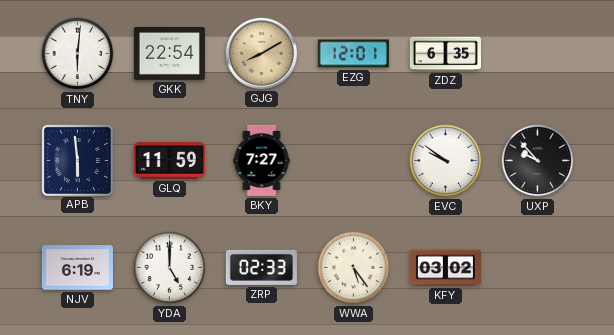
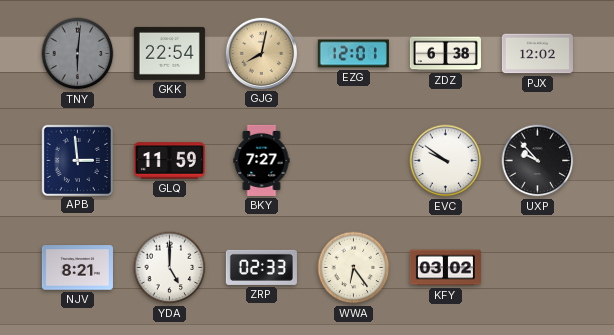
TNY dial: white -> grey (78, 54)
GJG: 8:10 -> 8:02 (261, 53)
ZDZ: 6:35 -> 6:38 (445, 54)
PJX: none -> 12:02 (537, 54)
APB: 5:59 -> 2:59 (77, 160)
NJV: 6:19 -> 8:21 (77, 268)
WWA: 5:24 -> 6:24 (354, 268)
